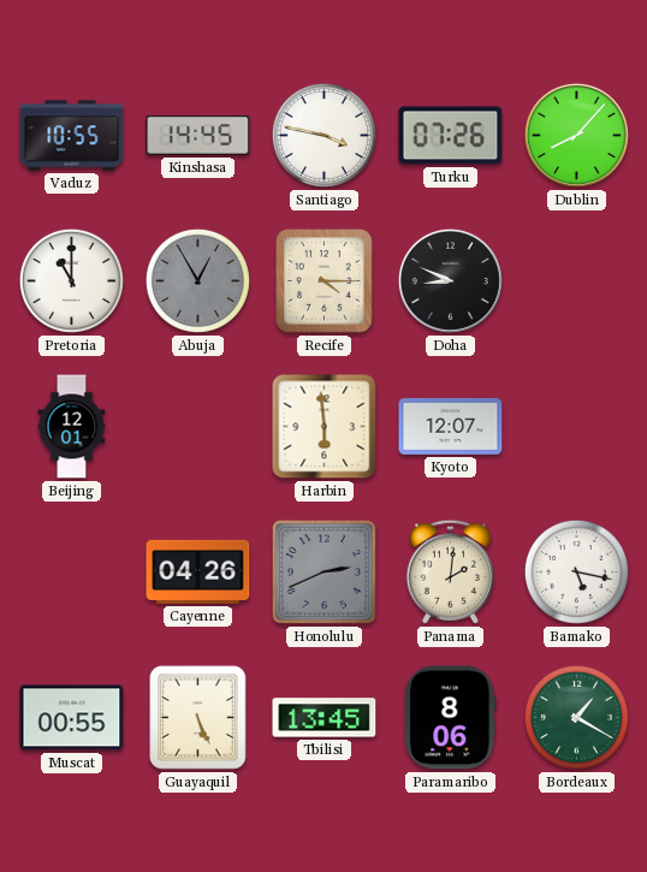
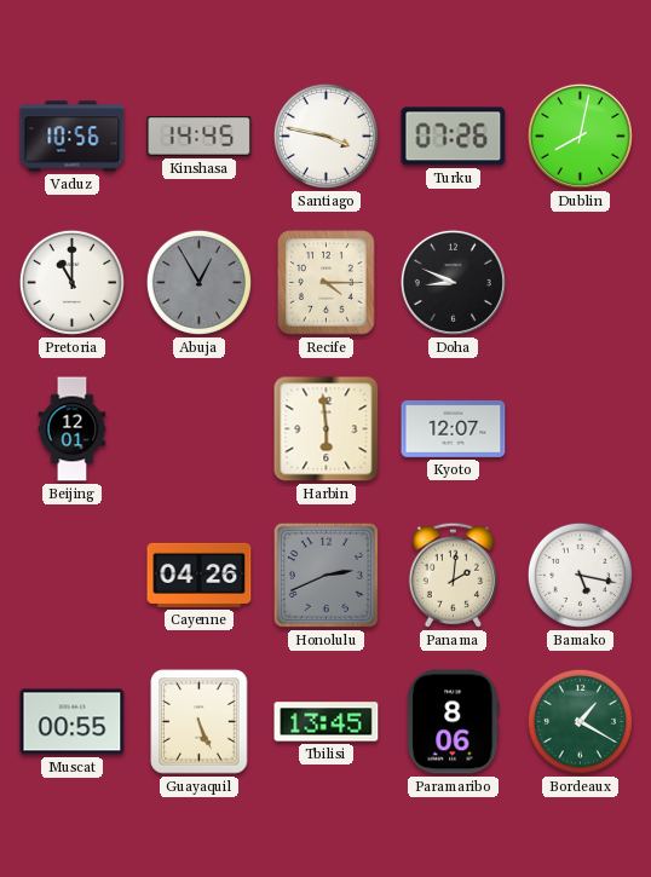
Vaduz: 10:55 -> 10:56 (73, 137)
Dublin: 8:07 -> 8:02 (580, 135)
